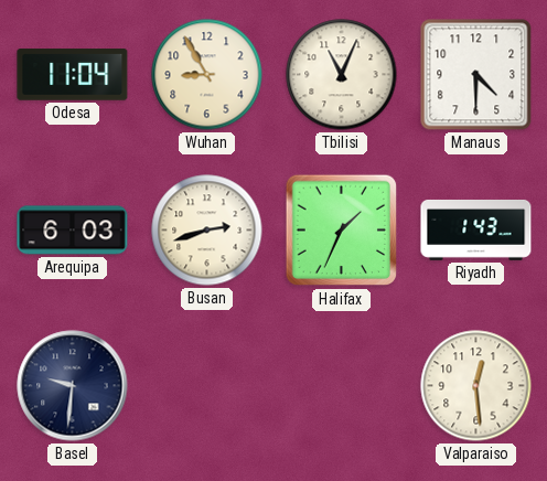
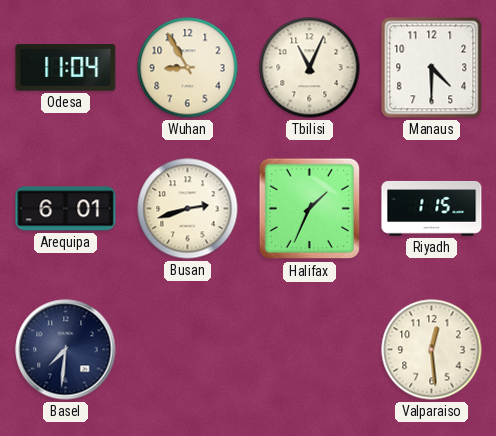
Arequipa: 6:03 -> 6:01 (66, 209)
Riyadh: 1:43 -> 1:15 (432, 208)
Basel: 9:31 -> 7:31 (66, 350)
